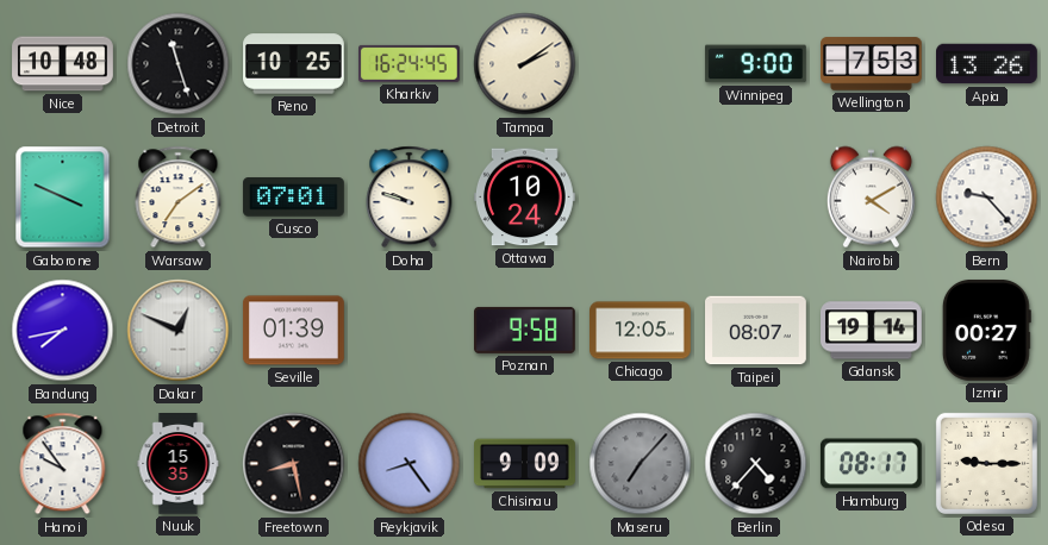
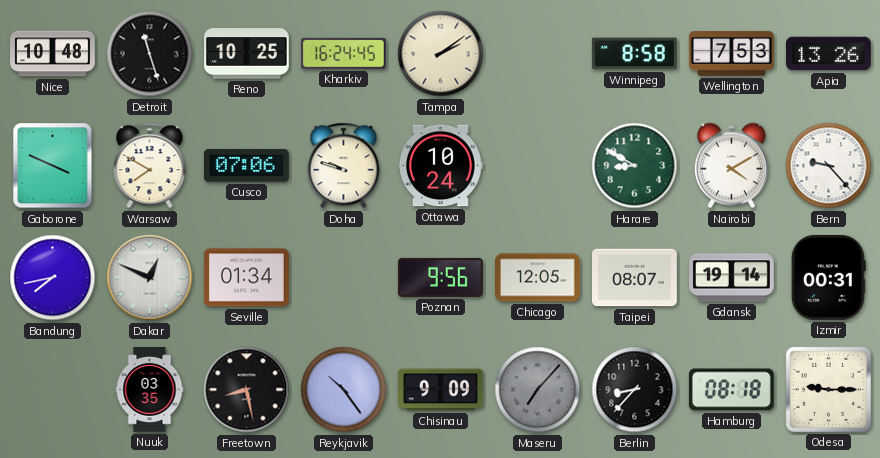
Winnipeg: 9:00 -> 8:58 (634, 54)
Warsaw: 7:09 -> 7:50 (150, 166)
Cusco: 07:01 -> 07:06 (246, 166)
Harare: none -> 8:50 (635, 166)
Seville: 01:39 -> 01:34 (247, 278)
Poznan: 9:58 -> 9:56 (441, 277)
Izmir: 00:27 -> 00:31 (828, 278)
Hanoi: 9:54 -> none (63, 464)
Nuuk: 15:35 -> 03:35 (150, 390)
Reykjavik: 8:24 -> 10:24 (344, 390)
Berlin: 4:37 -> 8:37 (635, 390)
Hamburg: 08:17 -> 08:18 (731, 390)
